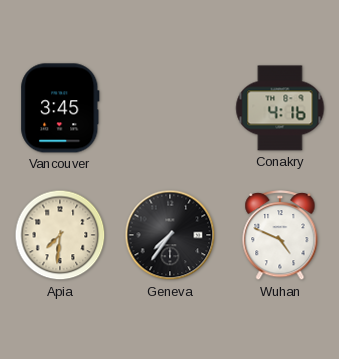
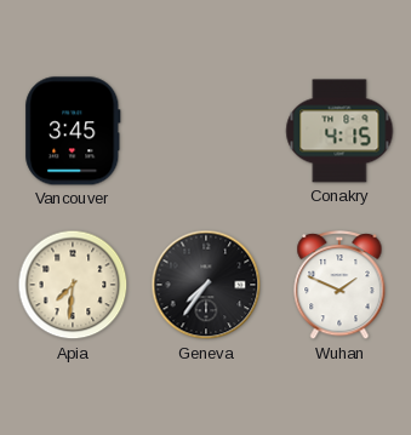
Conakry: 4:16 -> 4:15 (339, 131)
Wuhan: 4:49 -> 1:49 (339, 286)
